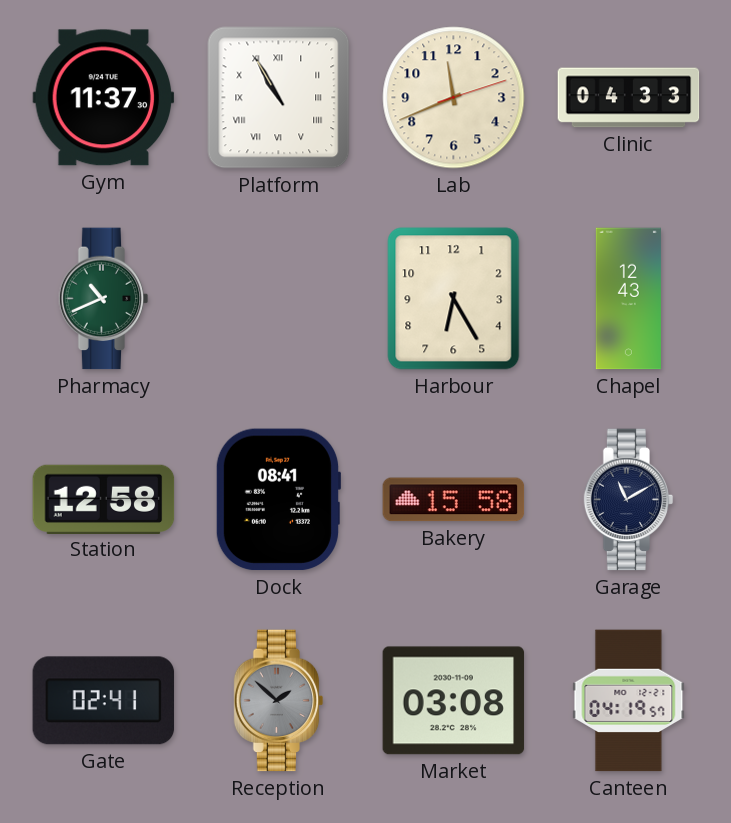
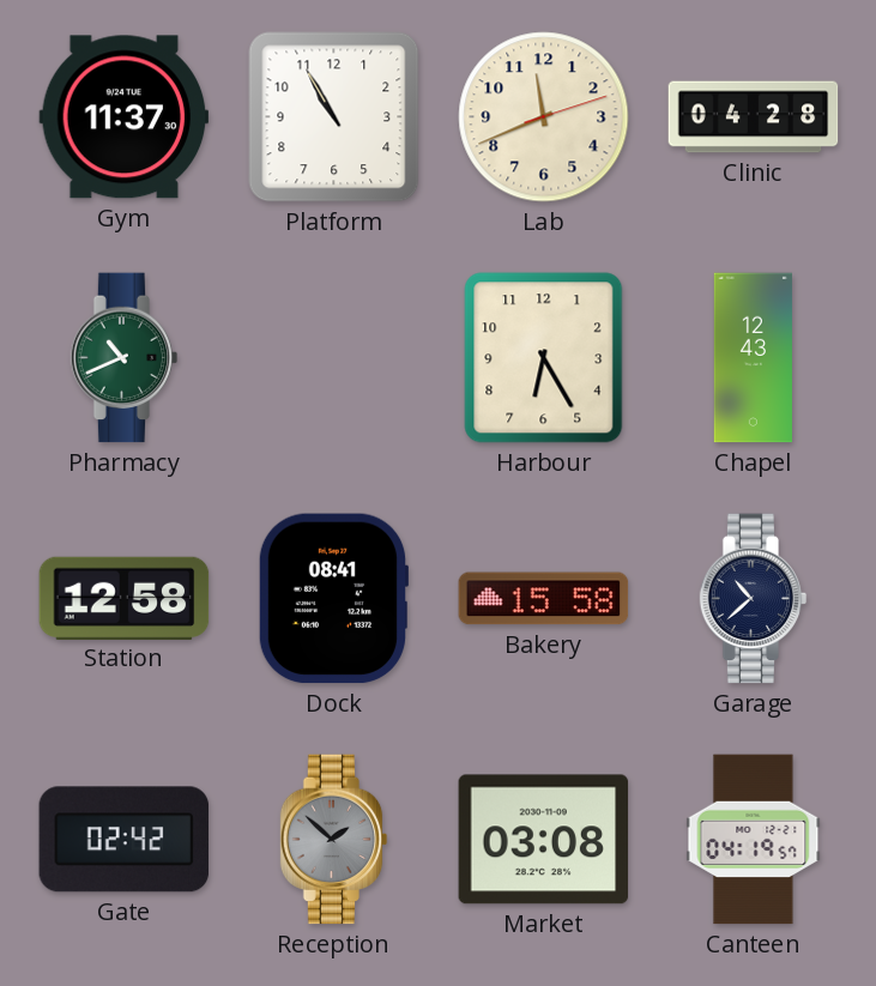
Platform numerals: Roman -> Arabic (334, 117)
Clinic: 04:33 -> 04:28 (754, 117)
Garage: 11:10 -> 10:38 (754, 599)
Gate: 02:41 -> 02:42 (125, 840)
